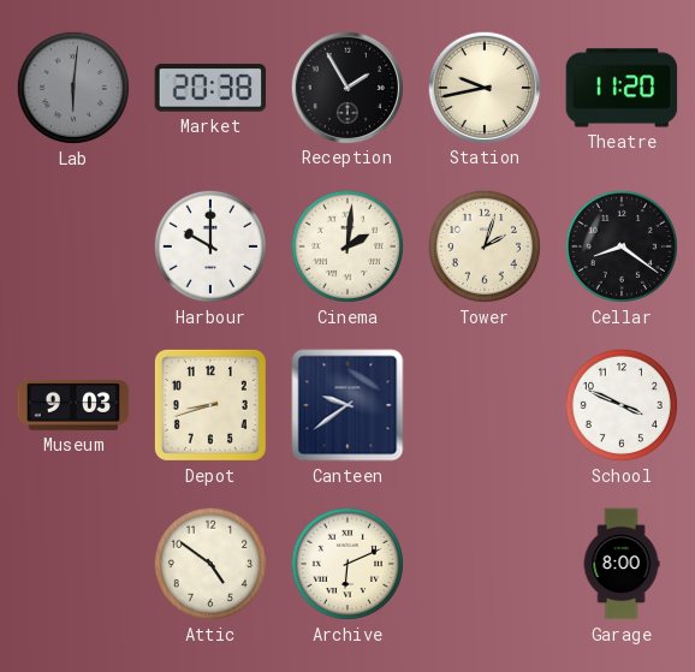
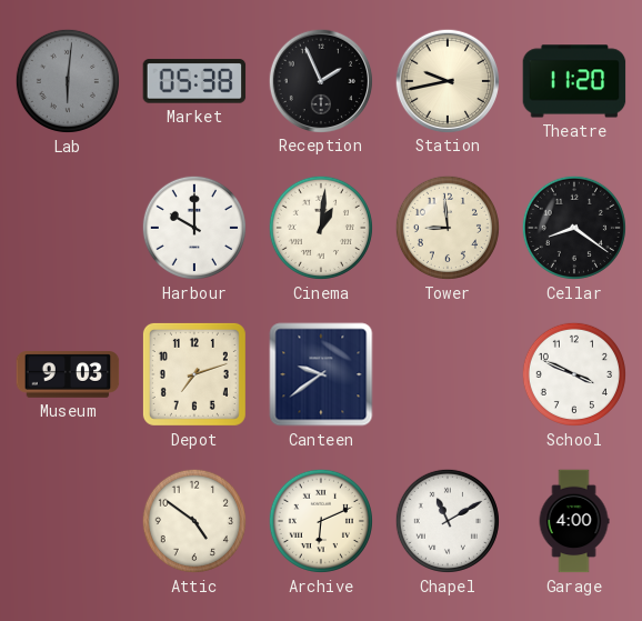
Market: 20:38 -> 05:38 (194, 81)
Reception: 1:55 -> 1:56 (320, 80)
Cinema: 2:01 -> 1:01 (321, 228)
Tower: 2:03 -> 8:59 (448, 228)
Depot: 8:42 -> 7:12 (194, 374)
Chapel: none -> 11:10 (448, 521)
Garage: 8:00 -> 4:00 (574, 521)
